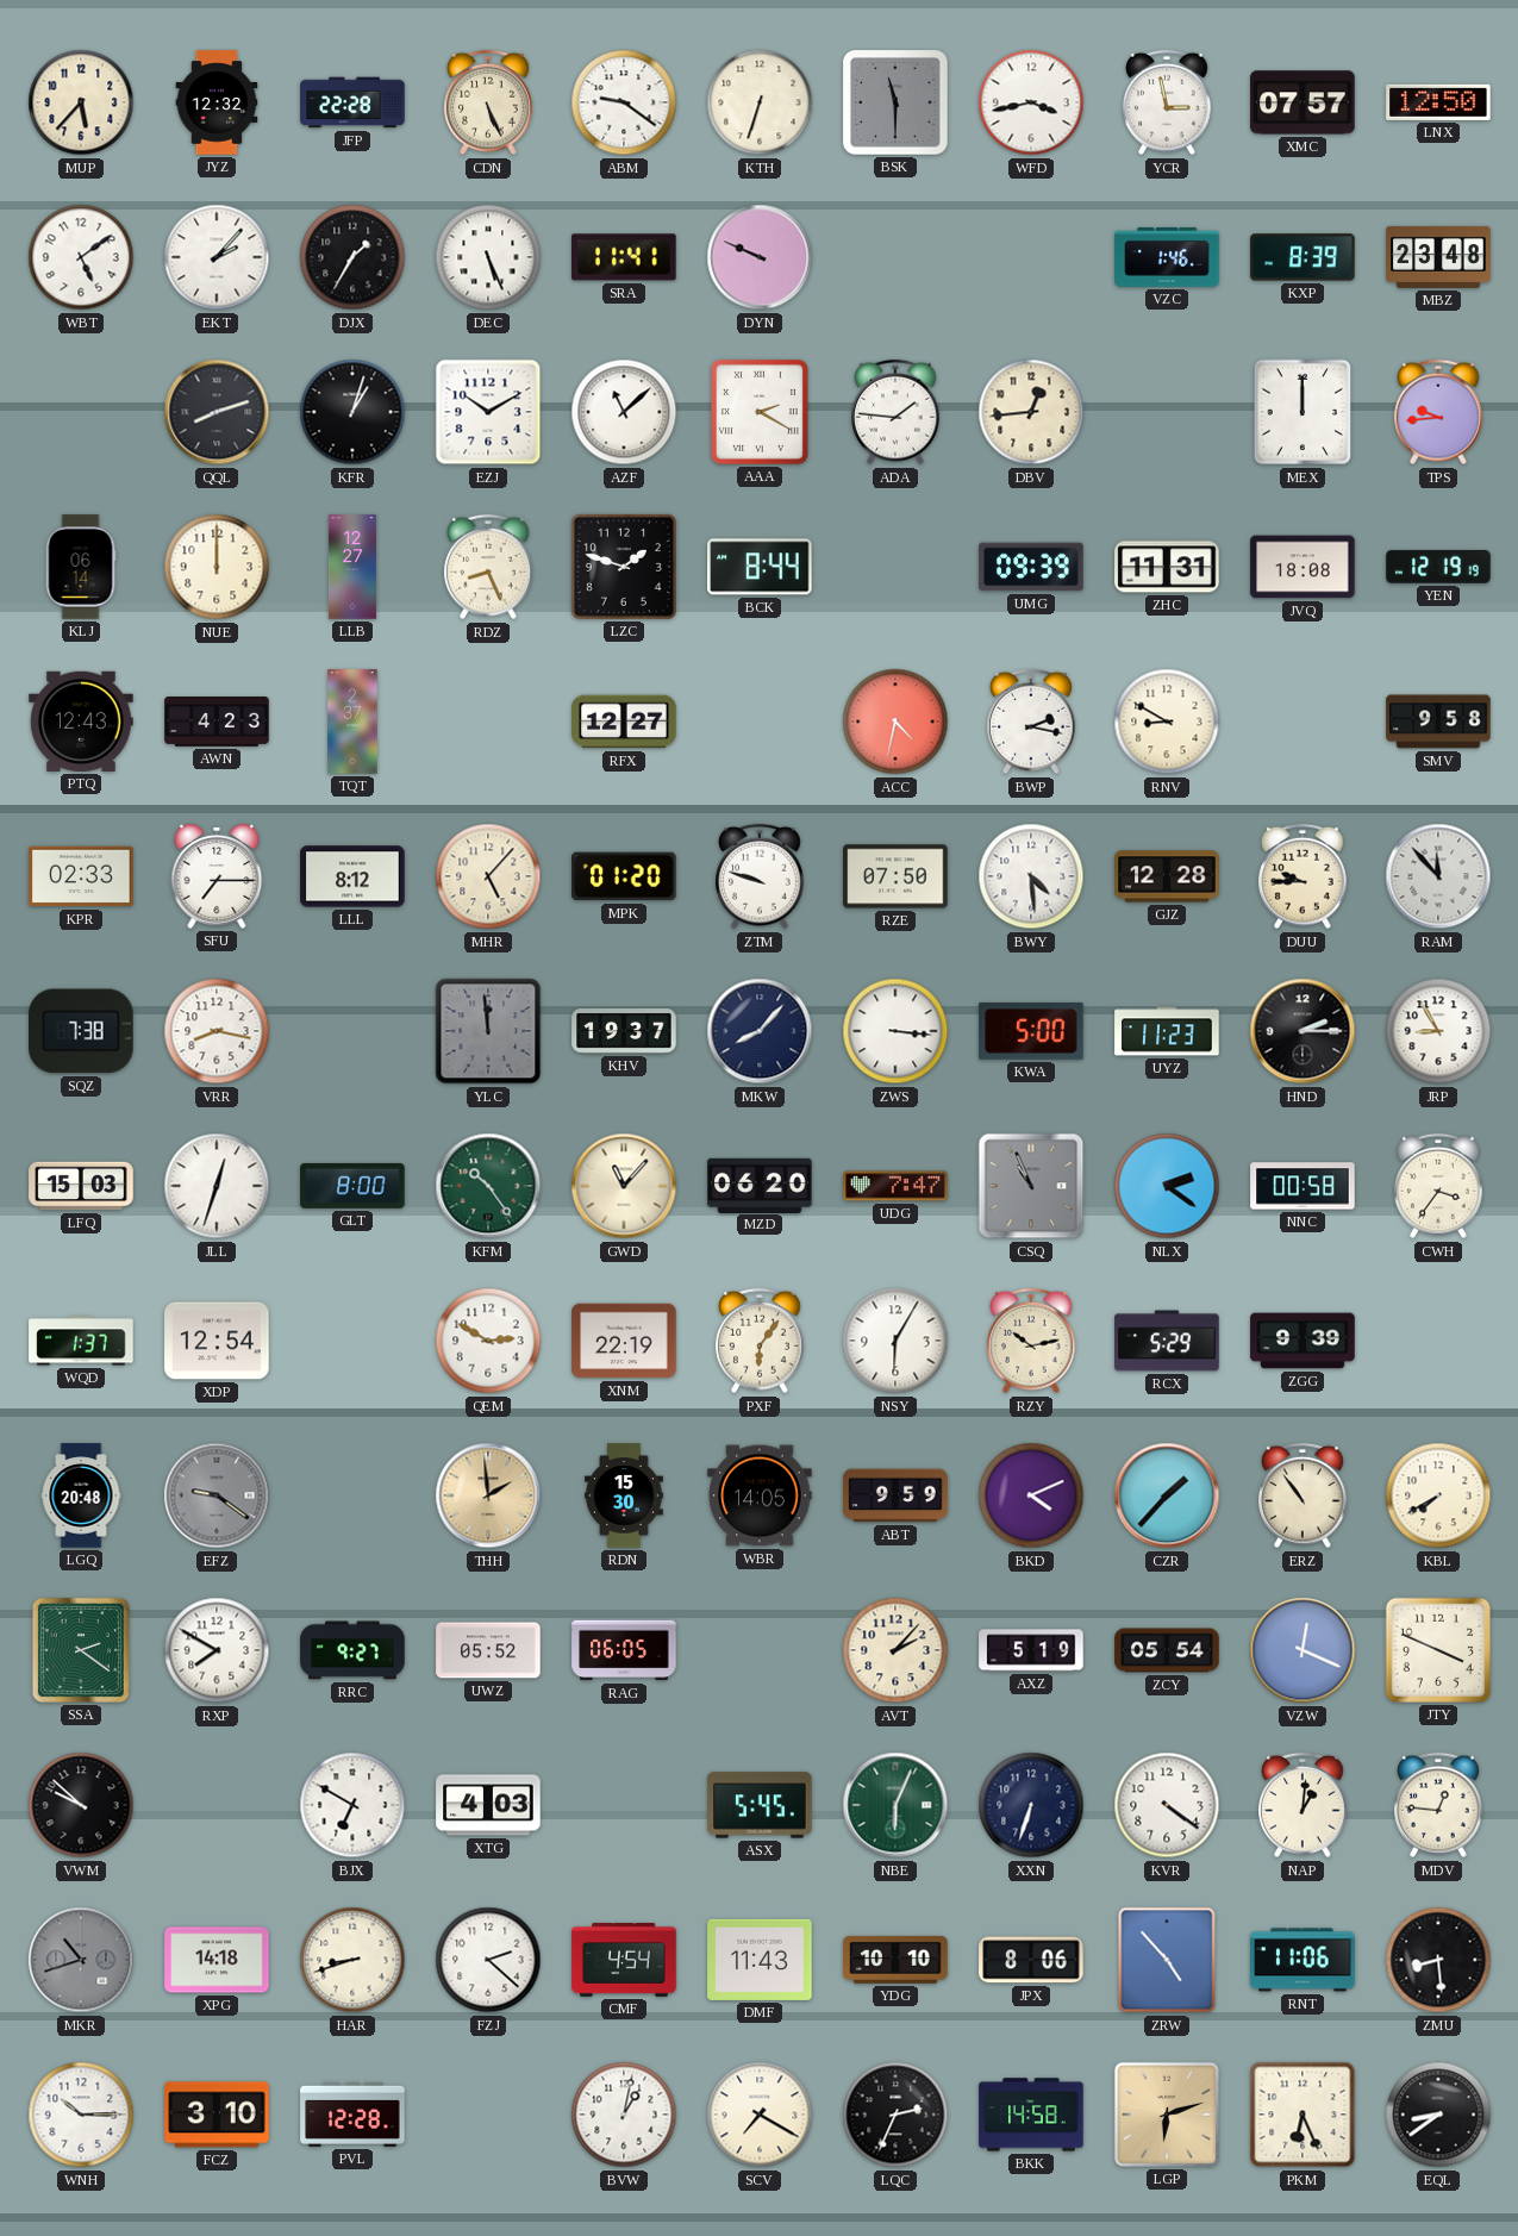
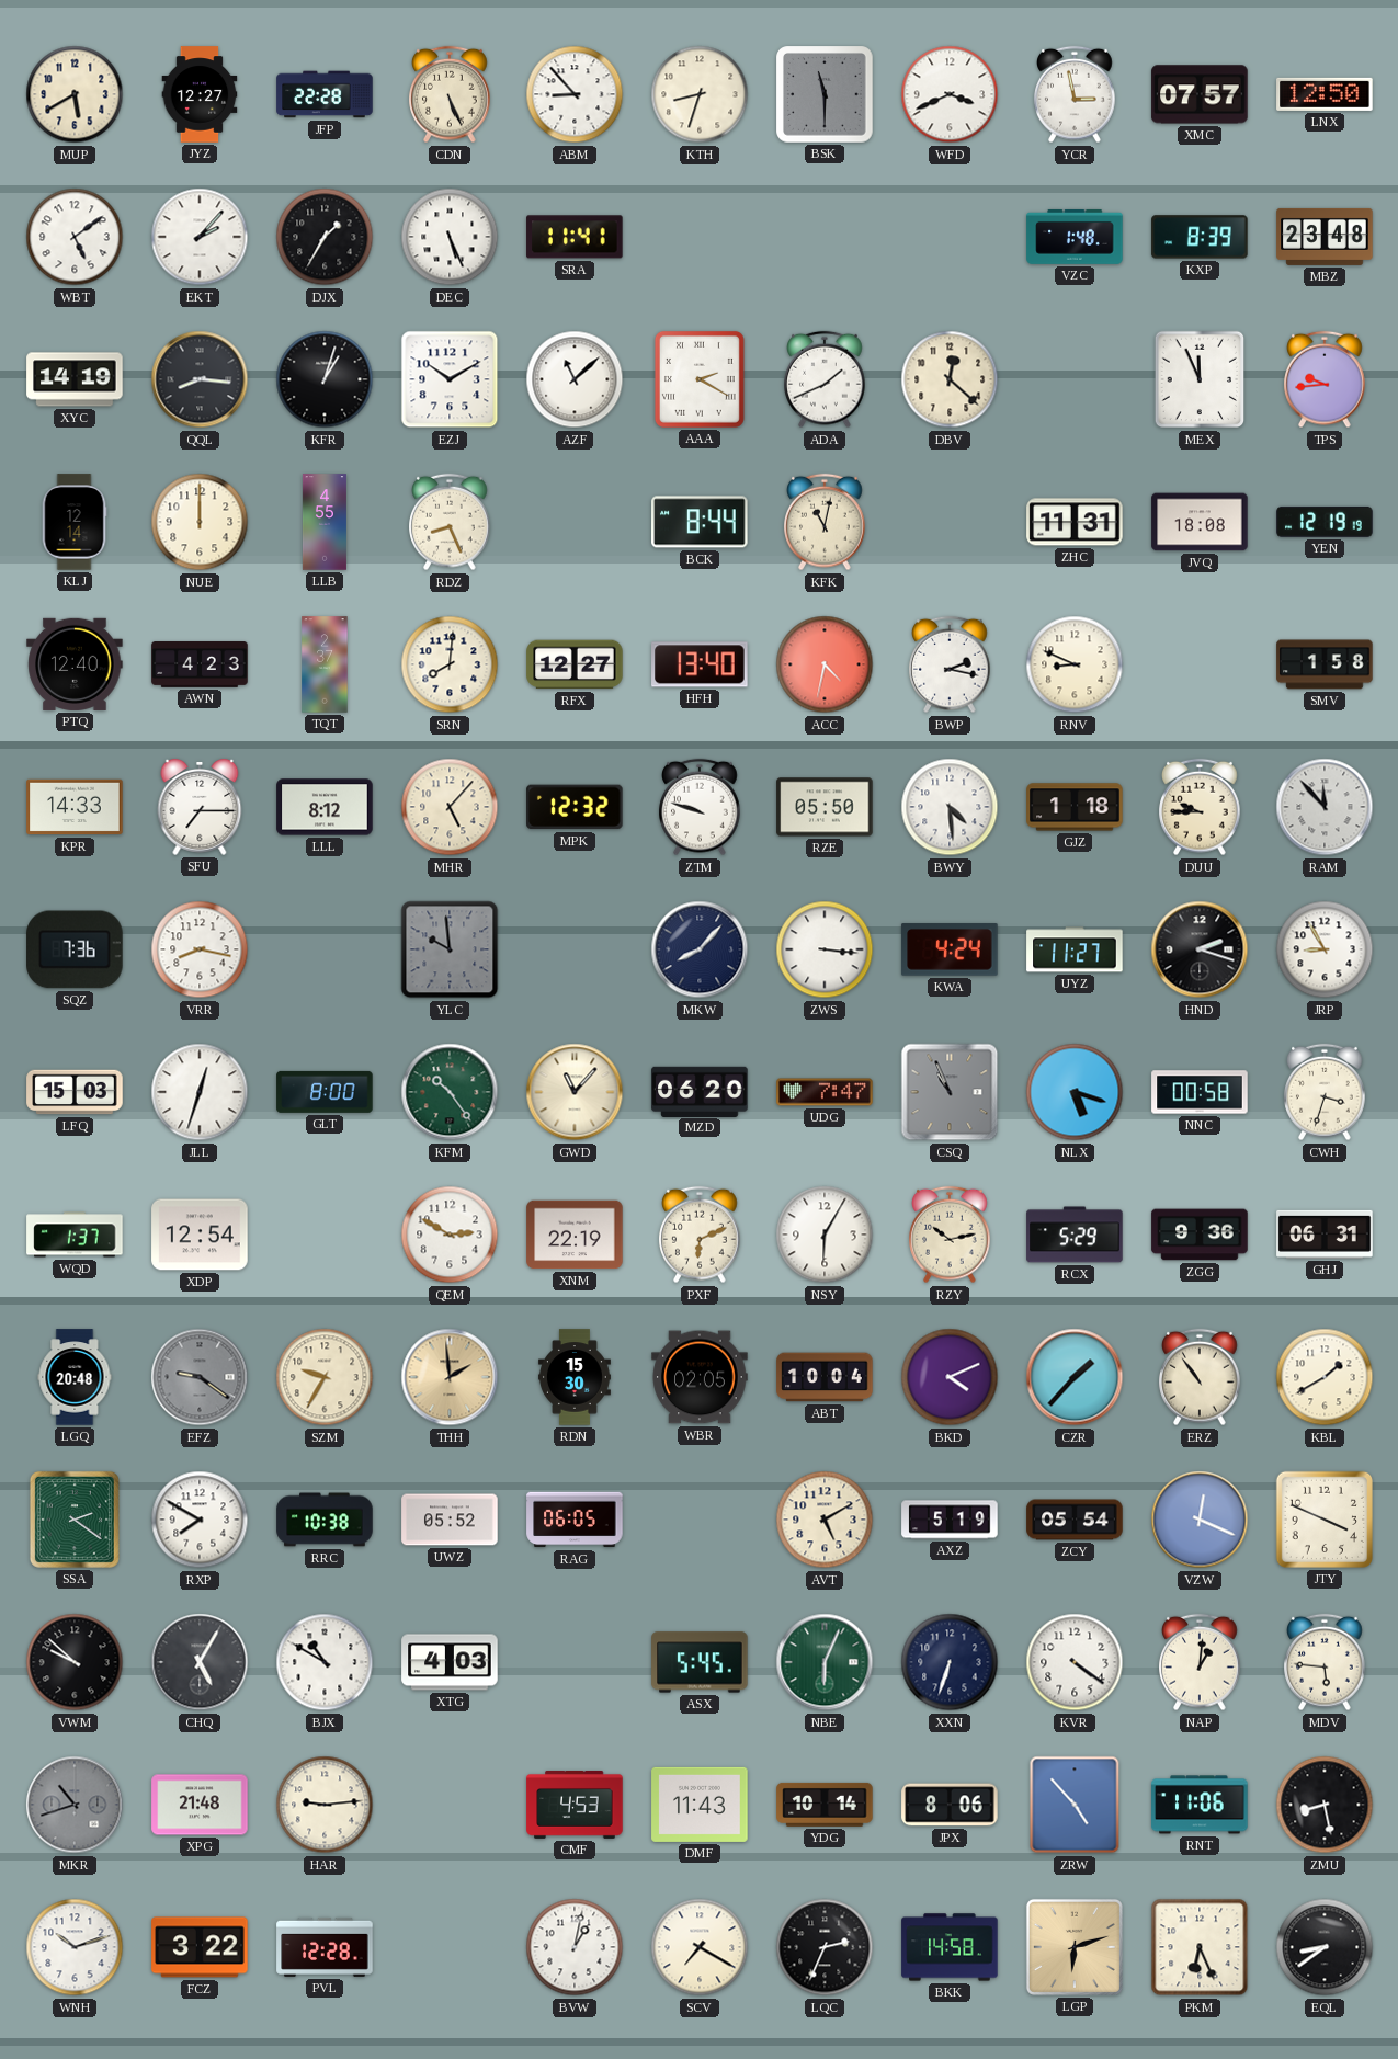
MUP: 5:37 -> 5:40 (75, 94)
JYZ: 12:32 -> 12:27 (200, 94)
ABM: 9:21 -> 8:53 (575, 94)
KTH: 6:33 -> 8:33 (700, 94)
WFD: 3:43 -> 3:41 (950, 94)
DYN: 9:49 -> none (760, 257)
VZC: 1:46 -> 1:48 (1075, 237)
XYC: none -> 14:19 (75, 379)
QQL: 8:12 -> 8:16 (200, 379)
ADA: 1:46 -> 1:41 (825, 379)
DBV: 12:44 -> 12:22 (950, 379)
MEX: 12:00 -> 11:56 (1200, 379)
KLJ: 06:14 -> 12:14 (75, 522)
LLB: 12:27 -> 4:55 (325, 522)
LZC: 1:48 -> none (624, 567)
KFK: none -> 11:02 (825, 522)
UMG: 09:39 -> none (1031, 567)
PTQ: 12:43 -> 12:40 (75, 664)
SRN: none -> 8:01 (450, 664)
HFH: none -> 13:40 (700, 664)
RNV: 8:50 -> 8:49 (1075, 664)
SMV: 9:58 -> 1:58 (1325, 664)
KPR: 02:33 -> 14:33 (75, 807)
MPK: 01:20 -> 12:32 (575, 807)
RZE: 07:50 -> 05:50 (825, 807)
GJZ: 12:28 -> 1:18 (1075, 807)
SQZ: 7:38 -> 7:36 (75, 949)
YLC: 11:59 -> 9:59 (450, 949)
KHV: 19:37 -> none (624, 1032)
KWA: 5:00 -> 4:24 (950, 949)
UYZ: 11:23 -> 11:27 (1075, 949)
HND: 2:15 -> 2:18 (1200, 949)
NLX: 2:21 -> 5:18 (1075, 1092)
CWH: 3:36 -> 3:33 (1325, 1092)
PXF: 6:06 -> 6:11 (700, 1235)
ZGG: 9:39 -> 9:36 (1200, 1235)
GHJ: none -> 06:31 (1325, 1235)
SZM: none -> 9:35 (325, 1377)
WBR: 14:05 -> 02:05 (700, 1377)
ABT: 9:59 -> 10:04 (825, 1377)
KBL: 7:40 -> 1:40 (1325, 1377)
RRC: 9:27 -> 10:38 (325, 1520)
AVT: 2:07 -> 5:10 (825, 1520)
CHQ: none -> 5:05 (200, 1662)
BJX: 6:50 -> 10:50 (325, 1662)
MDV: 12:46 -> 5:46 (1325, 1662)
XPG: 14:18 -> 21:48 (200, 1805)
HAR: 8:42 -> 9:14 (325, 1805)
FZJ: 2:22 -> none (488, 1960)
CMF: 4:54 -> 4:53 (575, 1806)
YDG: 10:10 -> 10:14 (825, 1805)
ZMU: 8:29 -> 8:28 (1325, 1805)
WNH: 10:15 -> 10:12 (75, 1947)
FCZ: 3:10 -> 3:22 (200, 1947)
